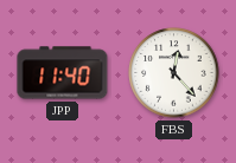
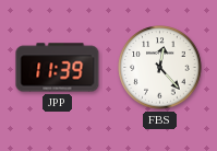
JPP: 11:40 -> 11:39 (58, 68)
